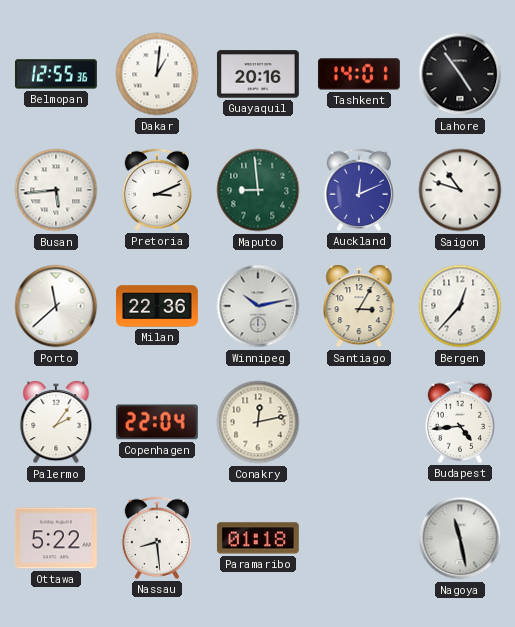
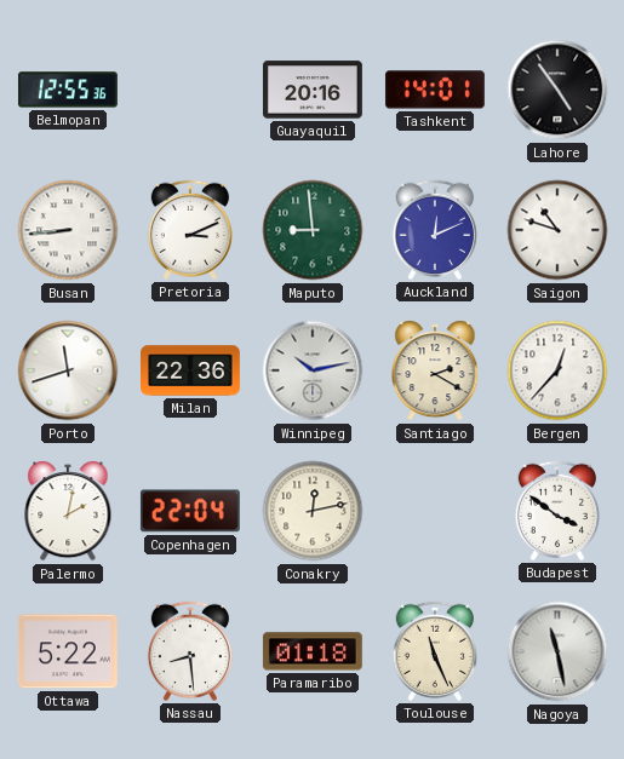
Dakar: 1:01 -> none (157, 74)
Busan: 5:44 -> 8:44 (68, 230)
Porto: 11:38 -> 11:42 (68, 370)
Santiago: 3:05 -> 2:20 (435, 370)
Palermo: 2:06 -> 2:02 (68, 511)
Budapest: 4:44 -> 3:51 (556, 511)
Toulouse: none -> 11:26 (434, 651)
